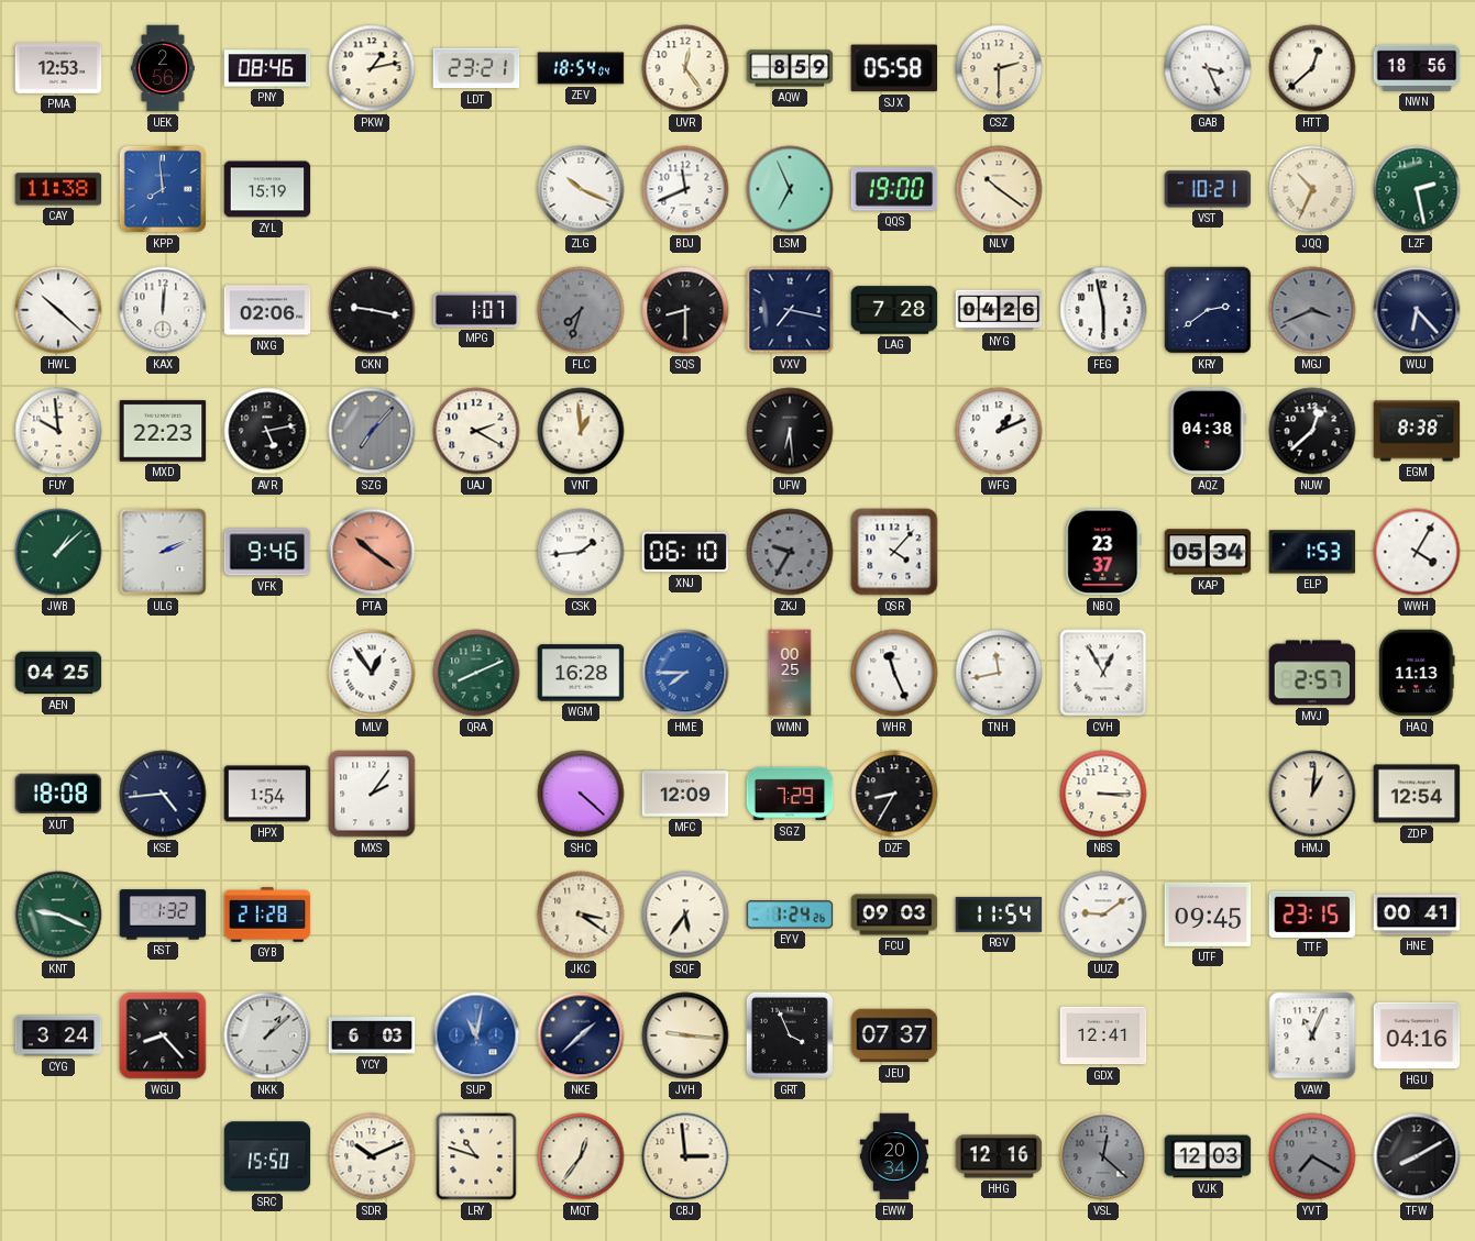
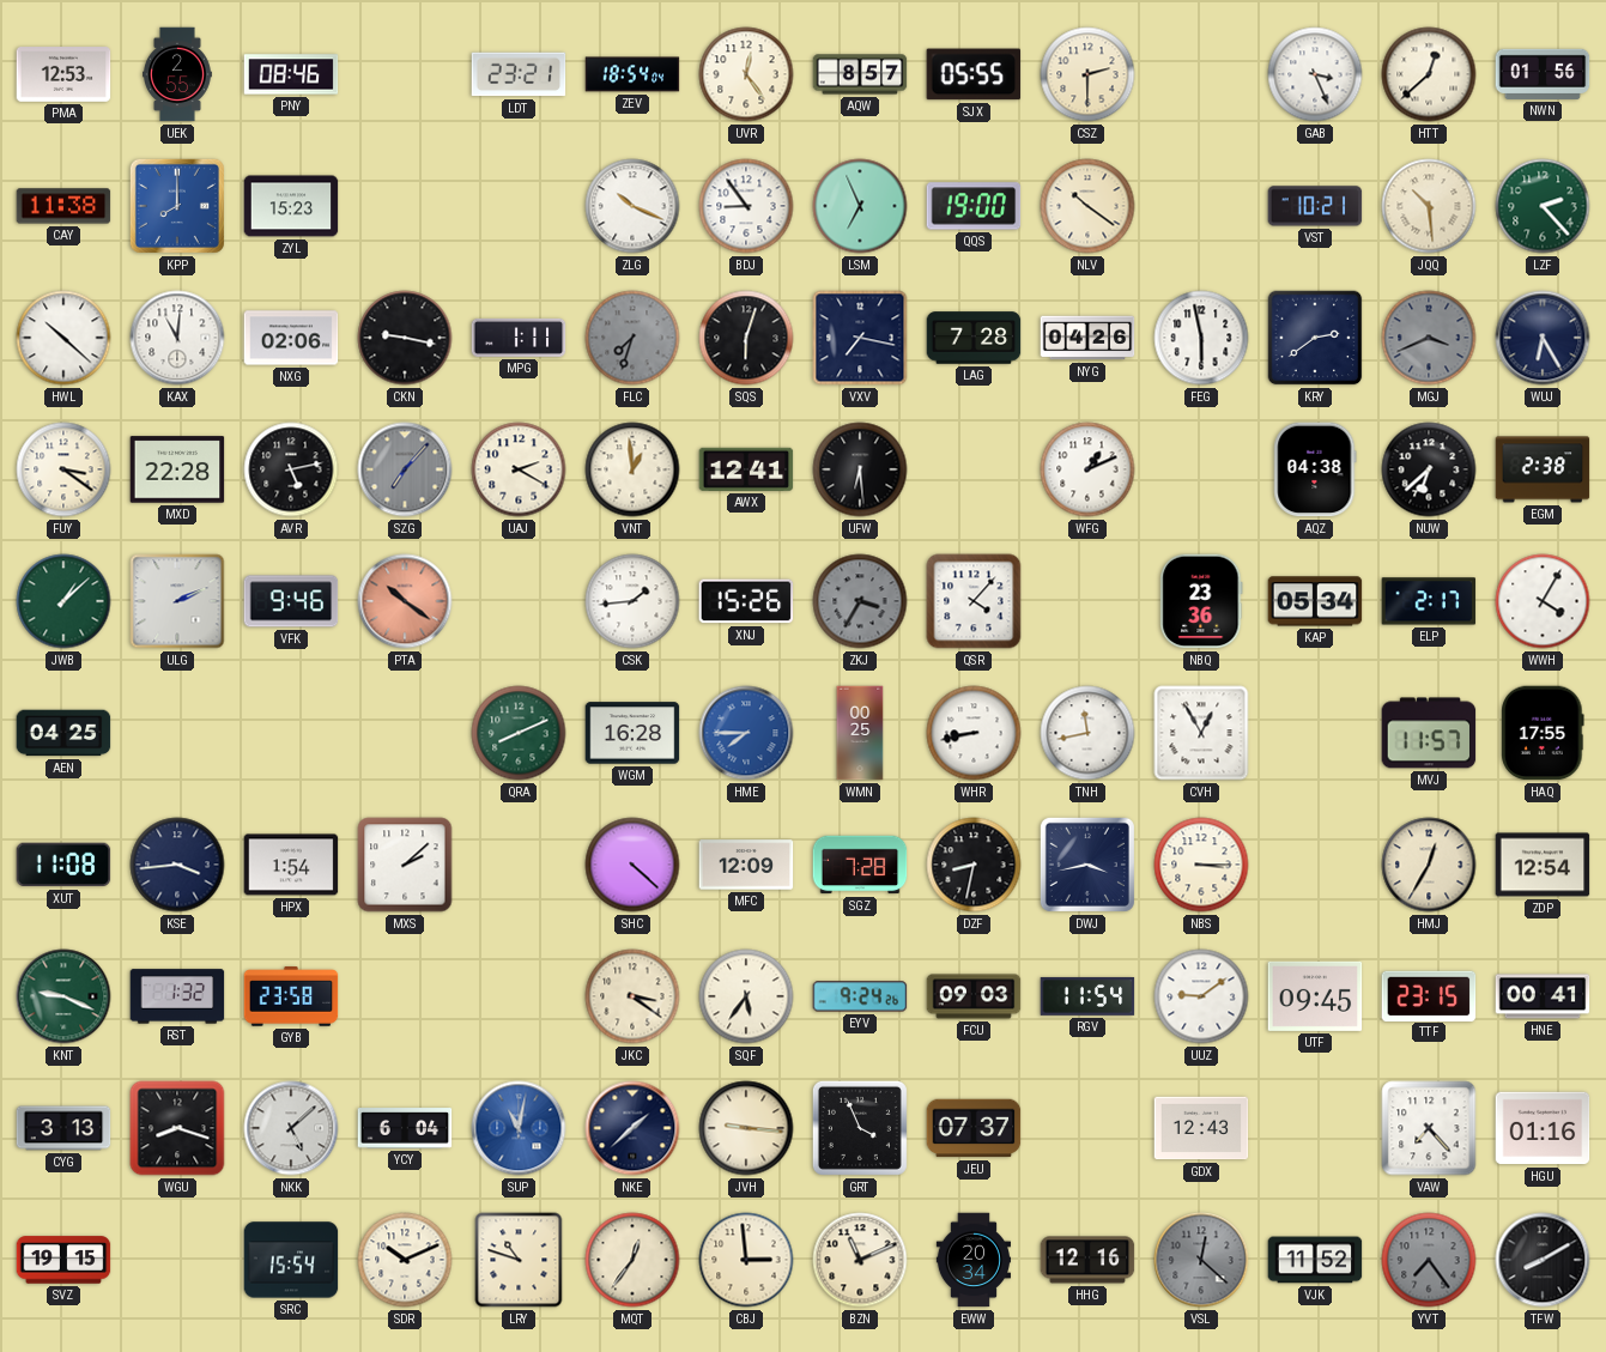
UEK: 2:56 -> 2:55 (178, 74)
PKW: 1:13 -> none (372, 68)
AQW: 8:59 -> 8:57 (860, 74)
SJX: 05:58 -> 05:55 (974, 74)
NWN: 18:56 -> 01:56 (1543, 74)
KPP: 7:59 -> 8:00 (177, 206)
ZYL: 15:19 -> 15:23 (291, 206)
BDJ: 11:41 -> 8:54 (746, 206)
JQQ: 10:34 -> 10:29 (1429, 206)
LZF: 2:28 -> 2:23 (1543, 206)
KAX: 12:01 -> 11:01 (177, 338)
MPG: 1:07 -> 1:11 (519, 338)
SQS: 8:30 -> 6:03 (746, 338)
WUJ: 6:23 -> 6:25 (1543, 338)
FUY: 9:59 -> 3:21 (63, 469)
MXD: 22:23 -> 22:28 (177, 469)
AWX: none -> 12:41 (746, 469)
NUW: 12:38 -> 6:38 (1429, 469)
EGM: 8:38 -> 2:38 (1543, 469)
XNJ: 06:10 -> 15:26 (746, 601)
ZKJ: 9:35 -> 3:35 (860, 601)
NBQ: 23:37 -> 23:36 (1201, 601)
ELP: 1:53 -> 2:17 (1429, 601)
MLV: 12:54 -> none (372, 673)
WHR: 11:26 -> 8:43 (974, 733)
MVJ: 2:57 -> 11:57 (1429, 733)
HAQ: 11:13 -> 17:55 (1543, 733)
XUT: 18:08 -> 11:08 (63, 865)
KSE: 4:44 -> 3:44 (177, 865)
MXS: 2:06 -> 2:08 (405, 865)
SGZ: 7:29 -> 7:28 (860, 865)
DZF: 8:35 -> 8:32 (974, 865)
DWJ: none -> 3:43 (1087, 865)
HMJ: 1:01 -> 12:35 (1429, 865)
GYB: 21:28 -> 23:58 (291, 996)
EYV: 1:24 -> 9:24 (860, 996)
CYG: 3:24 -> 3:13 (63, 1128)
WGU: 8:23 -> 8:18 (177, 1128)
NKK: 1:08 -> 5:08 (291, 1128)
YCY: 6:03 -> 6:04 (405, 1128)
GDX: 12:41 -> 12:43 (1201, 1128)
VAW: 11:04 -> 7:23 (1429, 1128)
HGU: 04:16 -> 01:16 (1543, 1128)
SVZ: none -> 19:15 (63, 1260)
SRC: 15:50 -> 15:54 (291, 1260)
BZN: none -> 11:11 (860, 1260)
VJK: 12:03 -> 11:52 (1315, 1260)
YVT: 7:20 -> 7:24 (1429, 1260)
